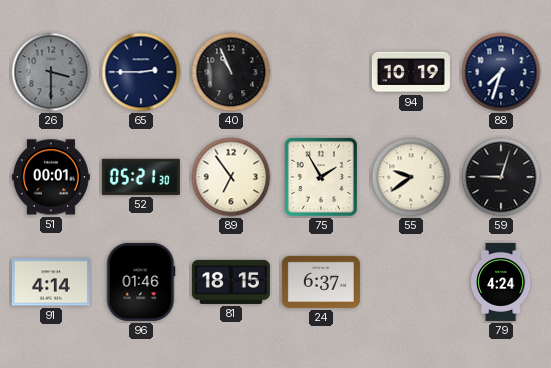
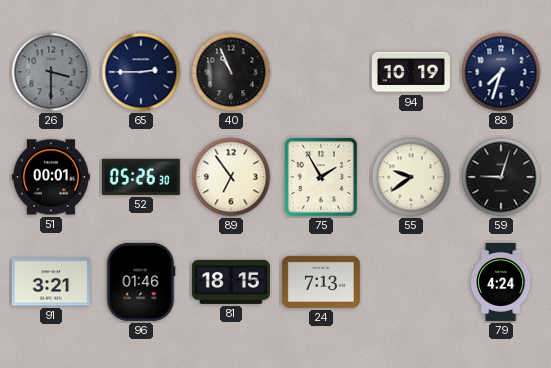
52: 05:21 -> 05:26 (141, 177)
91: 4:14 -> 3:21 (51, 282)
24: 6:37 -> 7:13 (321, 282)
